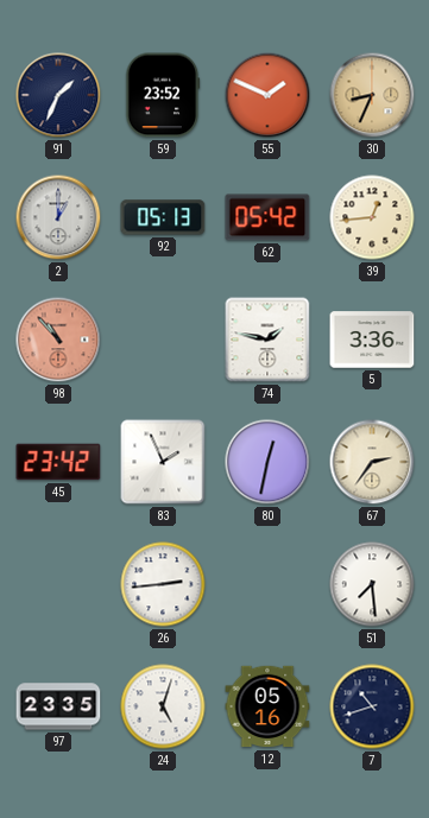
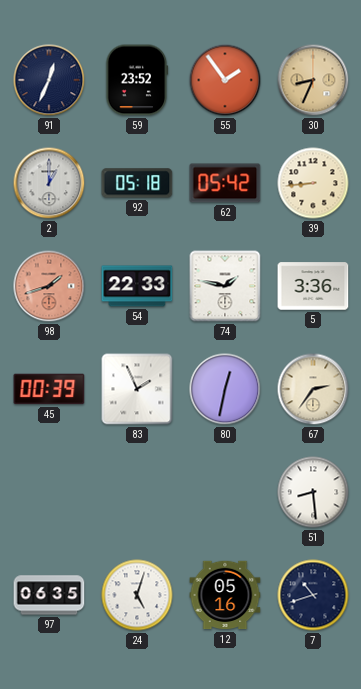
91: 1:34 -> 12:34 (49, 80)
55: 1:49 -> 1:54 (225, 80)
92: 05:13 -> 05:18 (137, 183)
39: 12:44 -> 8:44 (313, 183)
98: 10:53 -> 1:42 (49, 286)
54: none -> 22:33 (137, 286)
45: 23:42 -> 00:39 (49, 389)
26: 2:44 -> none (163, 584)
51: 7:29 -> 8:29 (313, 492)
97: 23:35 -> 06:35 (49, 595)
